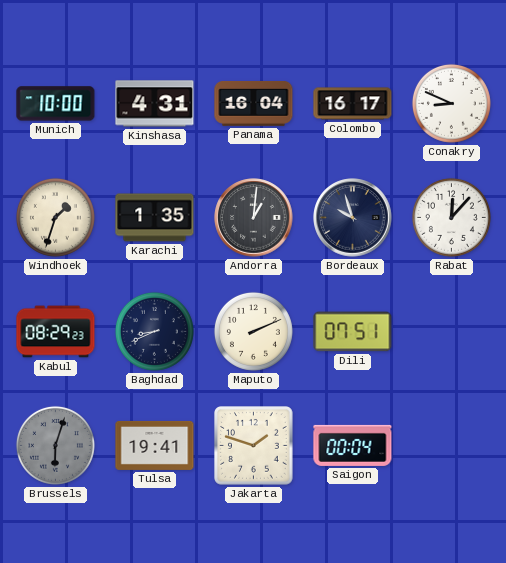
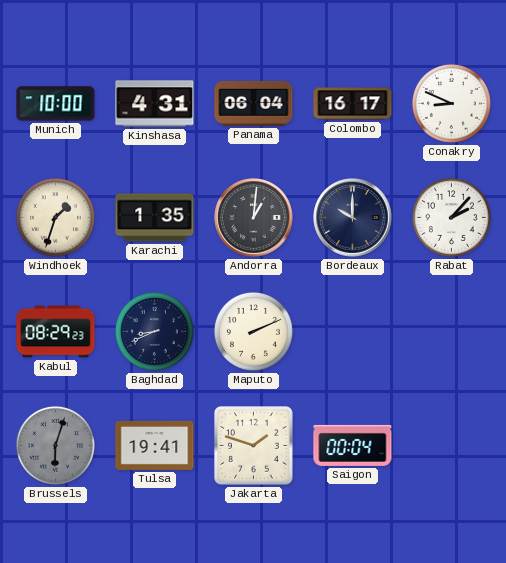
Panama: 16:04 -> 06:04 (254, 103)
Bordeaux: 9:57 -> 10:00 (353, 218)
Rabat: 12:07 -> 2:07 (451, 217)
Dili: 07:51 -> none (353, 332)
